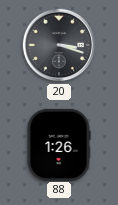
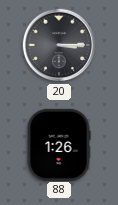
20: 3:18 -> 3:15 (59, 45)
